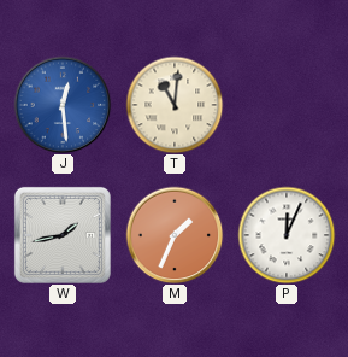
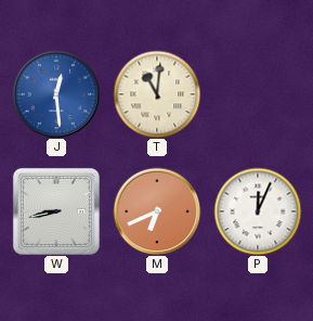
W: 1:43 -> 8:43 (56, 211)
M: 1:34 -> 6:41 (157, 211)
